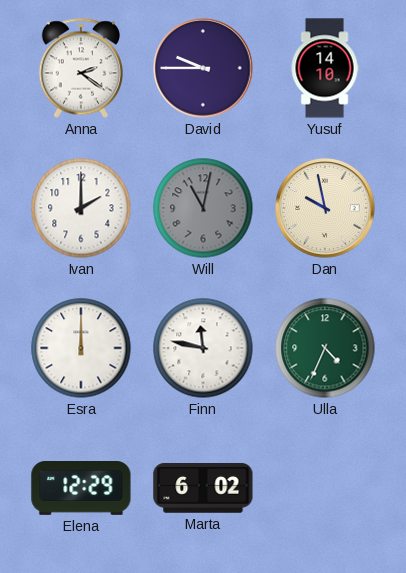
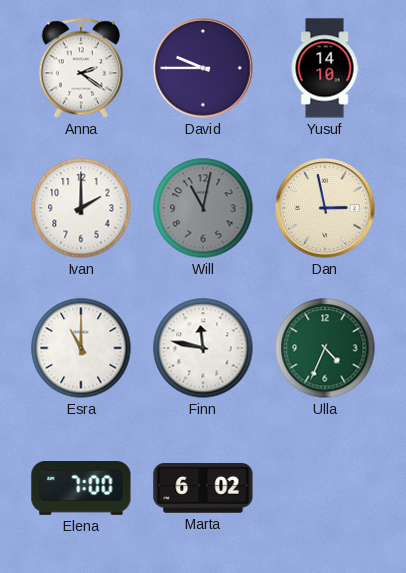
Dan: 9:58 -> 2:58 (325, 208)
Esra: 12:00 -> 11:00 (81, 348)
Elena: 12:29 -> 7:00 (81, 489)
